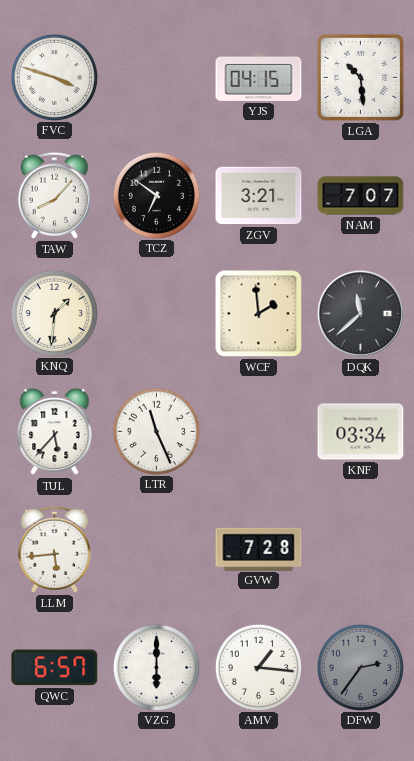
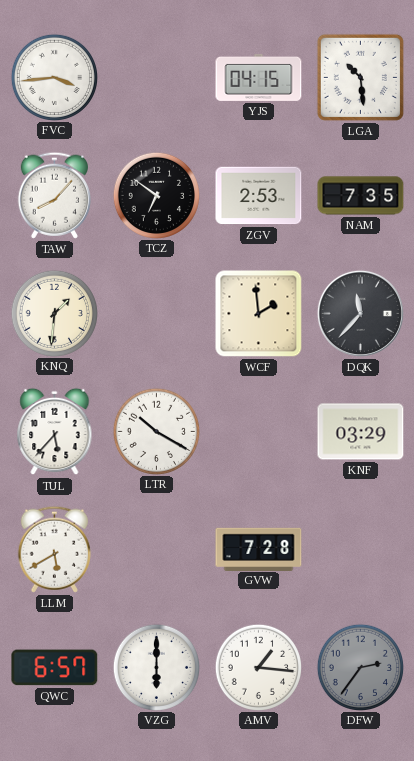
FVC: 3:48 -> 3:44 (54, 77)
ZGV: 3:21 -> 2:53 (259, 196)
NAM: 7:07 -> 7:35 (361, 196)
DQK: 11:38 -> 11:37 (360, 313)
LTR: 11:26 -> 10:20 (156, 431)
KNF: 03:34 -> 03:29 (361, 432)
LLM: 5:44 -> 5:40 (54, 549)
